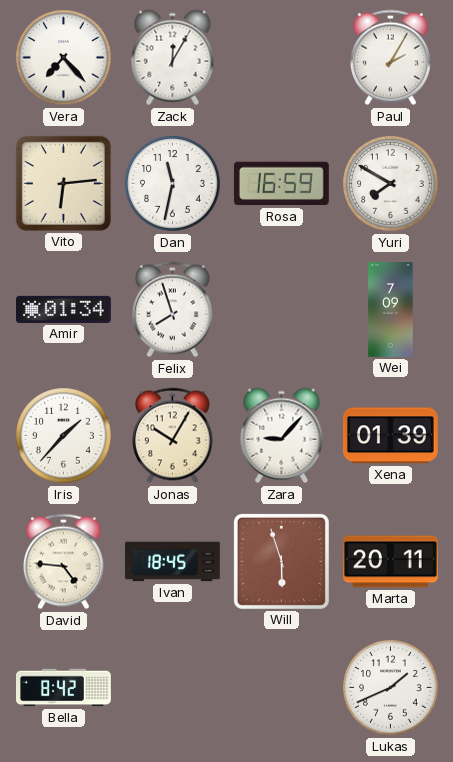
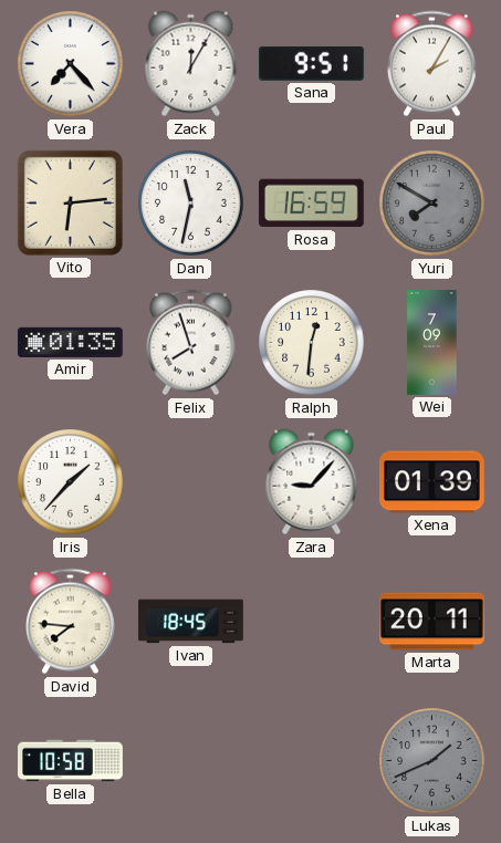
Sana: none -> 9:51 (311, 63)
Yuri dial: white -> grey (432, 204)
Amir: 01:34 -> 01:35 (71, 342)
Ralph: none -> 12:31 (312, 343)
Jonas: 10:05 -> none (172, 436)
David: 4:46 -> 7:46 (70, 622)
Will: 5:57 -> none (281, 561)
Bella: 8:42 -> 10:58 (71, 761)
Lukas dial: white -> grey (432, 761)
